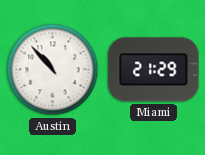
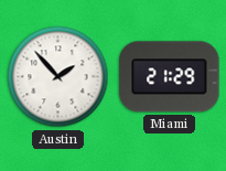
Austin: 10:53 -> 1:53 (58, 77)
